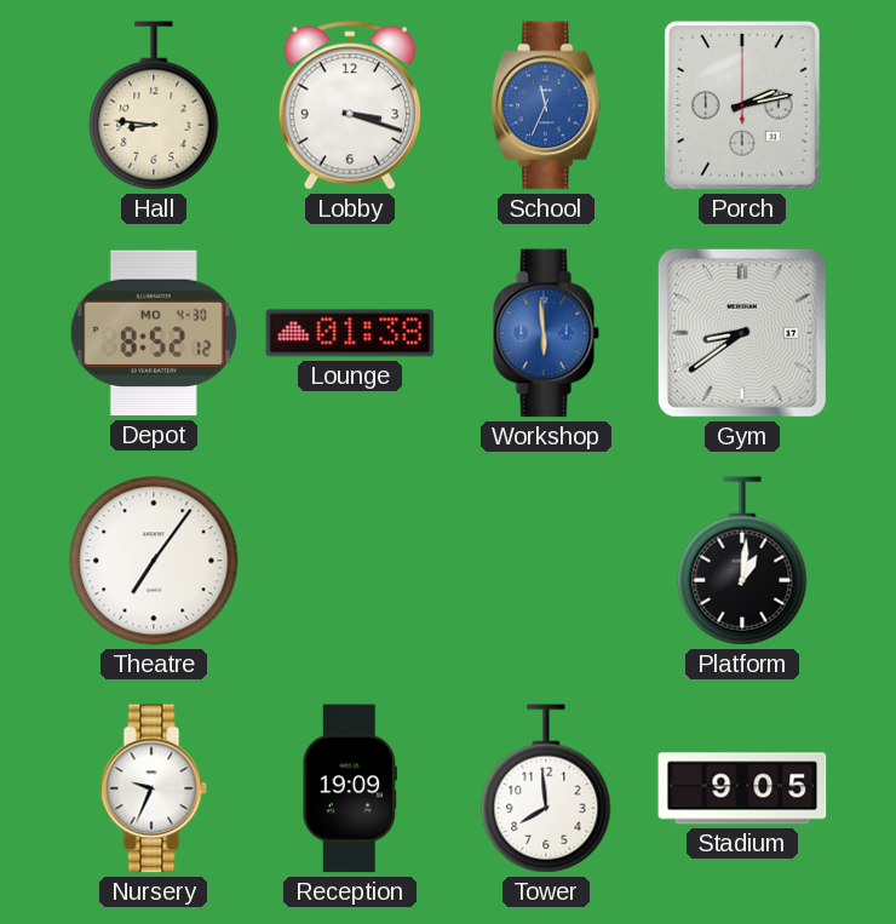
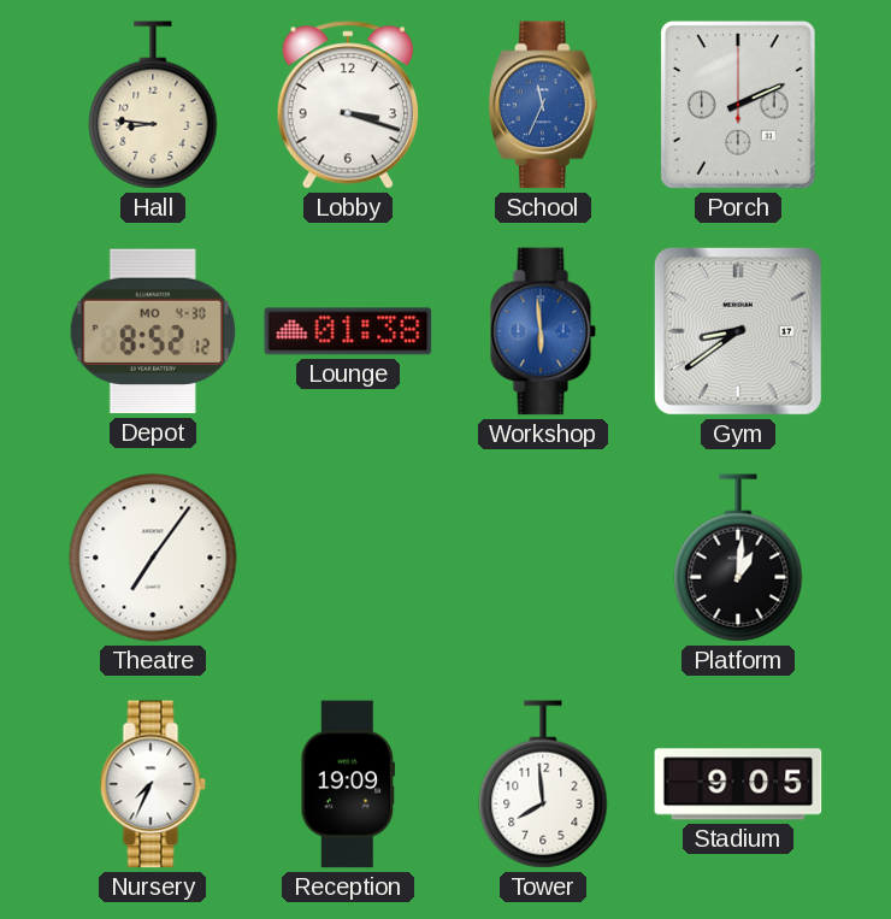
Porch: 2:13 -> 2:11 (738, 105)
Nursery: 9:34 -> 7:34 (153, 784)
